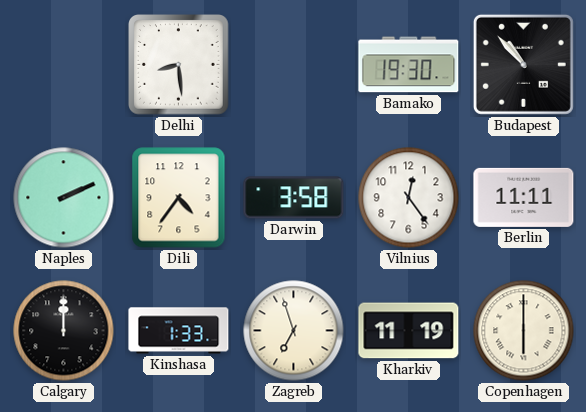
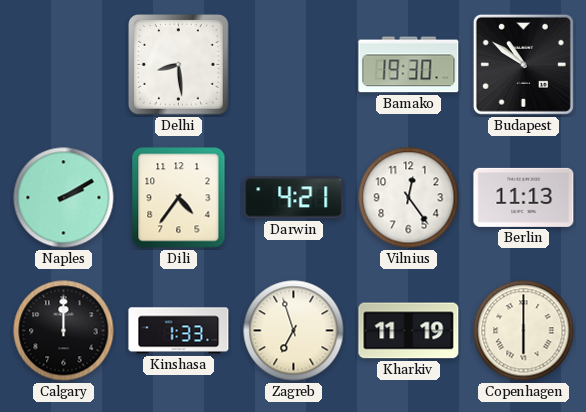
Budapest: 10:53 -> 10:51 (523, 64)
Naples: 2:11 -> 2:10 (64, 198)
Darwin: 3:58 -> 4:21 (294, 198)
Berlin: 11:11 -> 11:13 (524, 197)
